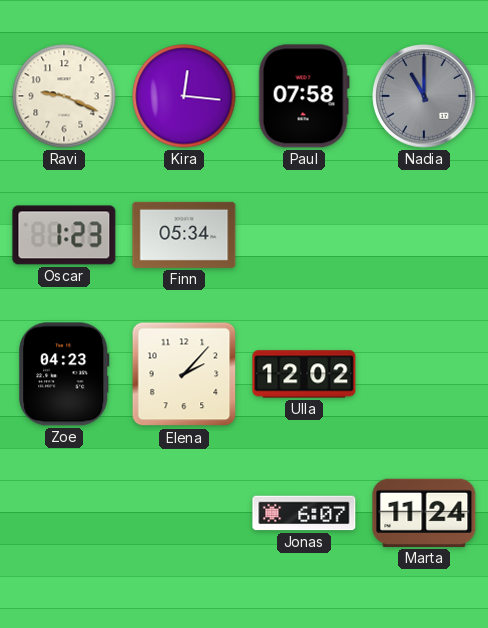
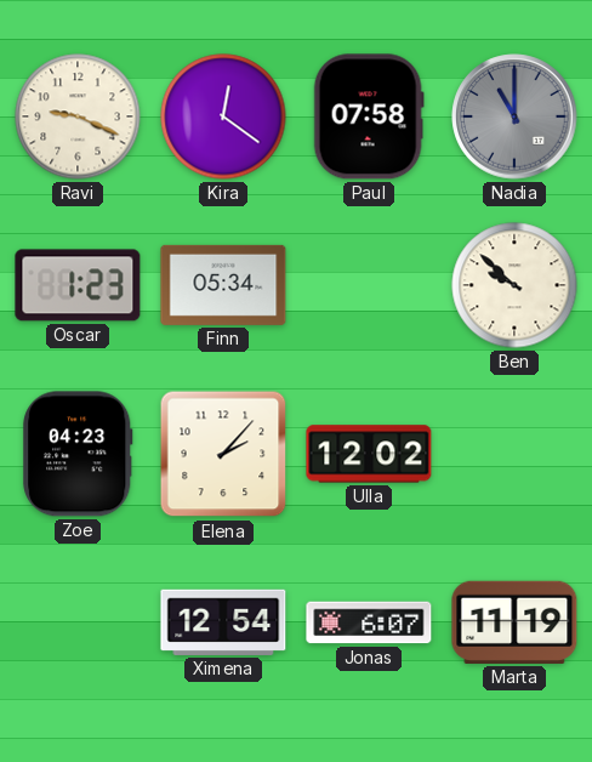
Kira: 12:16 -> 12:21 (223, 116)
Ben: none -> 9:52 (514, 285)
Ximena: none -> 12:54 (223, 622)
Marta: 11:24 -> 11:19 (514, 622)
